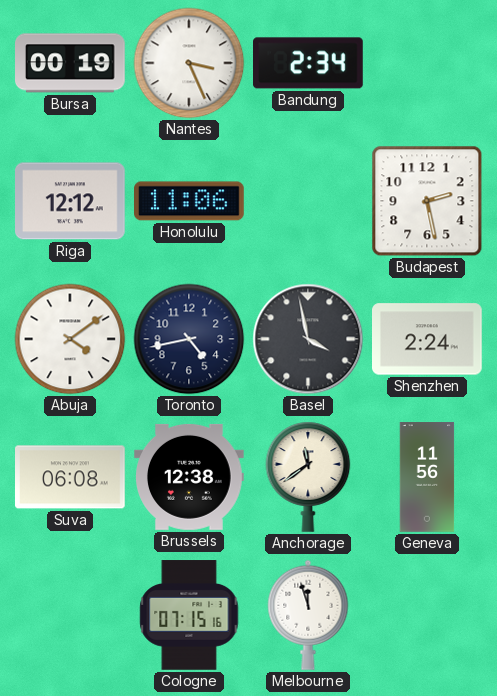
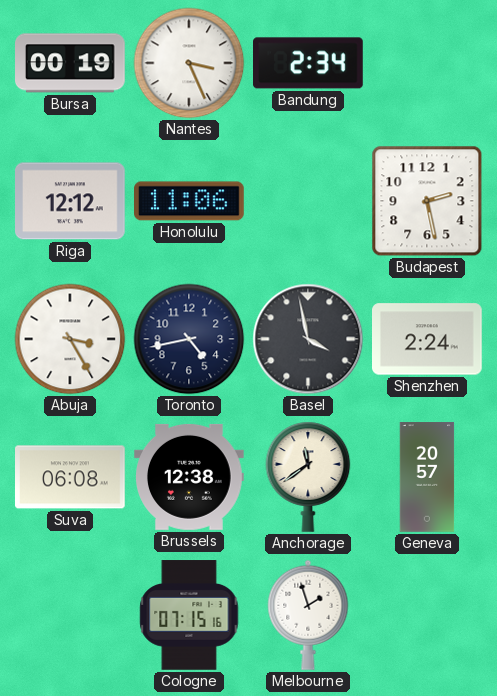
Abuja: 4:09 -> 3:25 (70, 339)
Geneva: 11:56 -> 20:57 (427, 477)
Melbourne: 11:57 -> 1:57 (308, 615)
